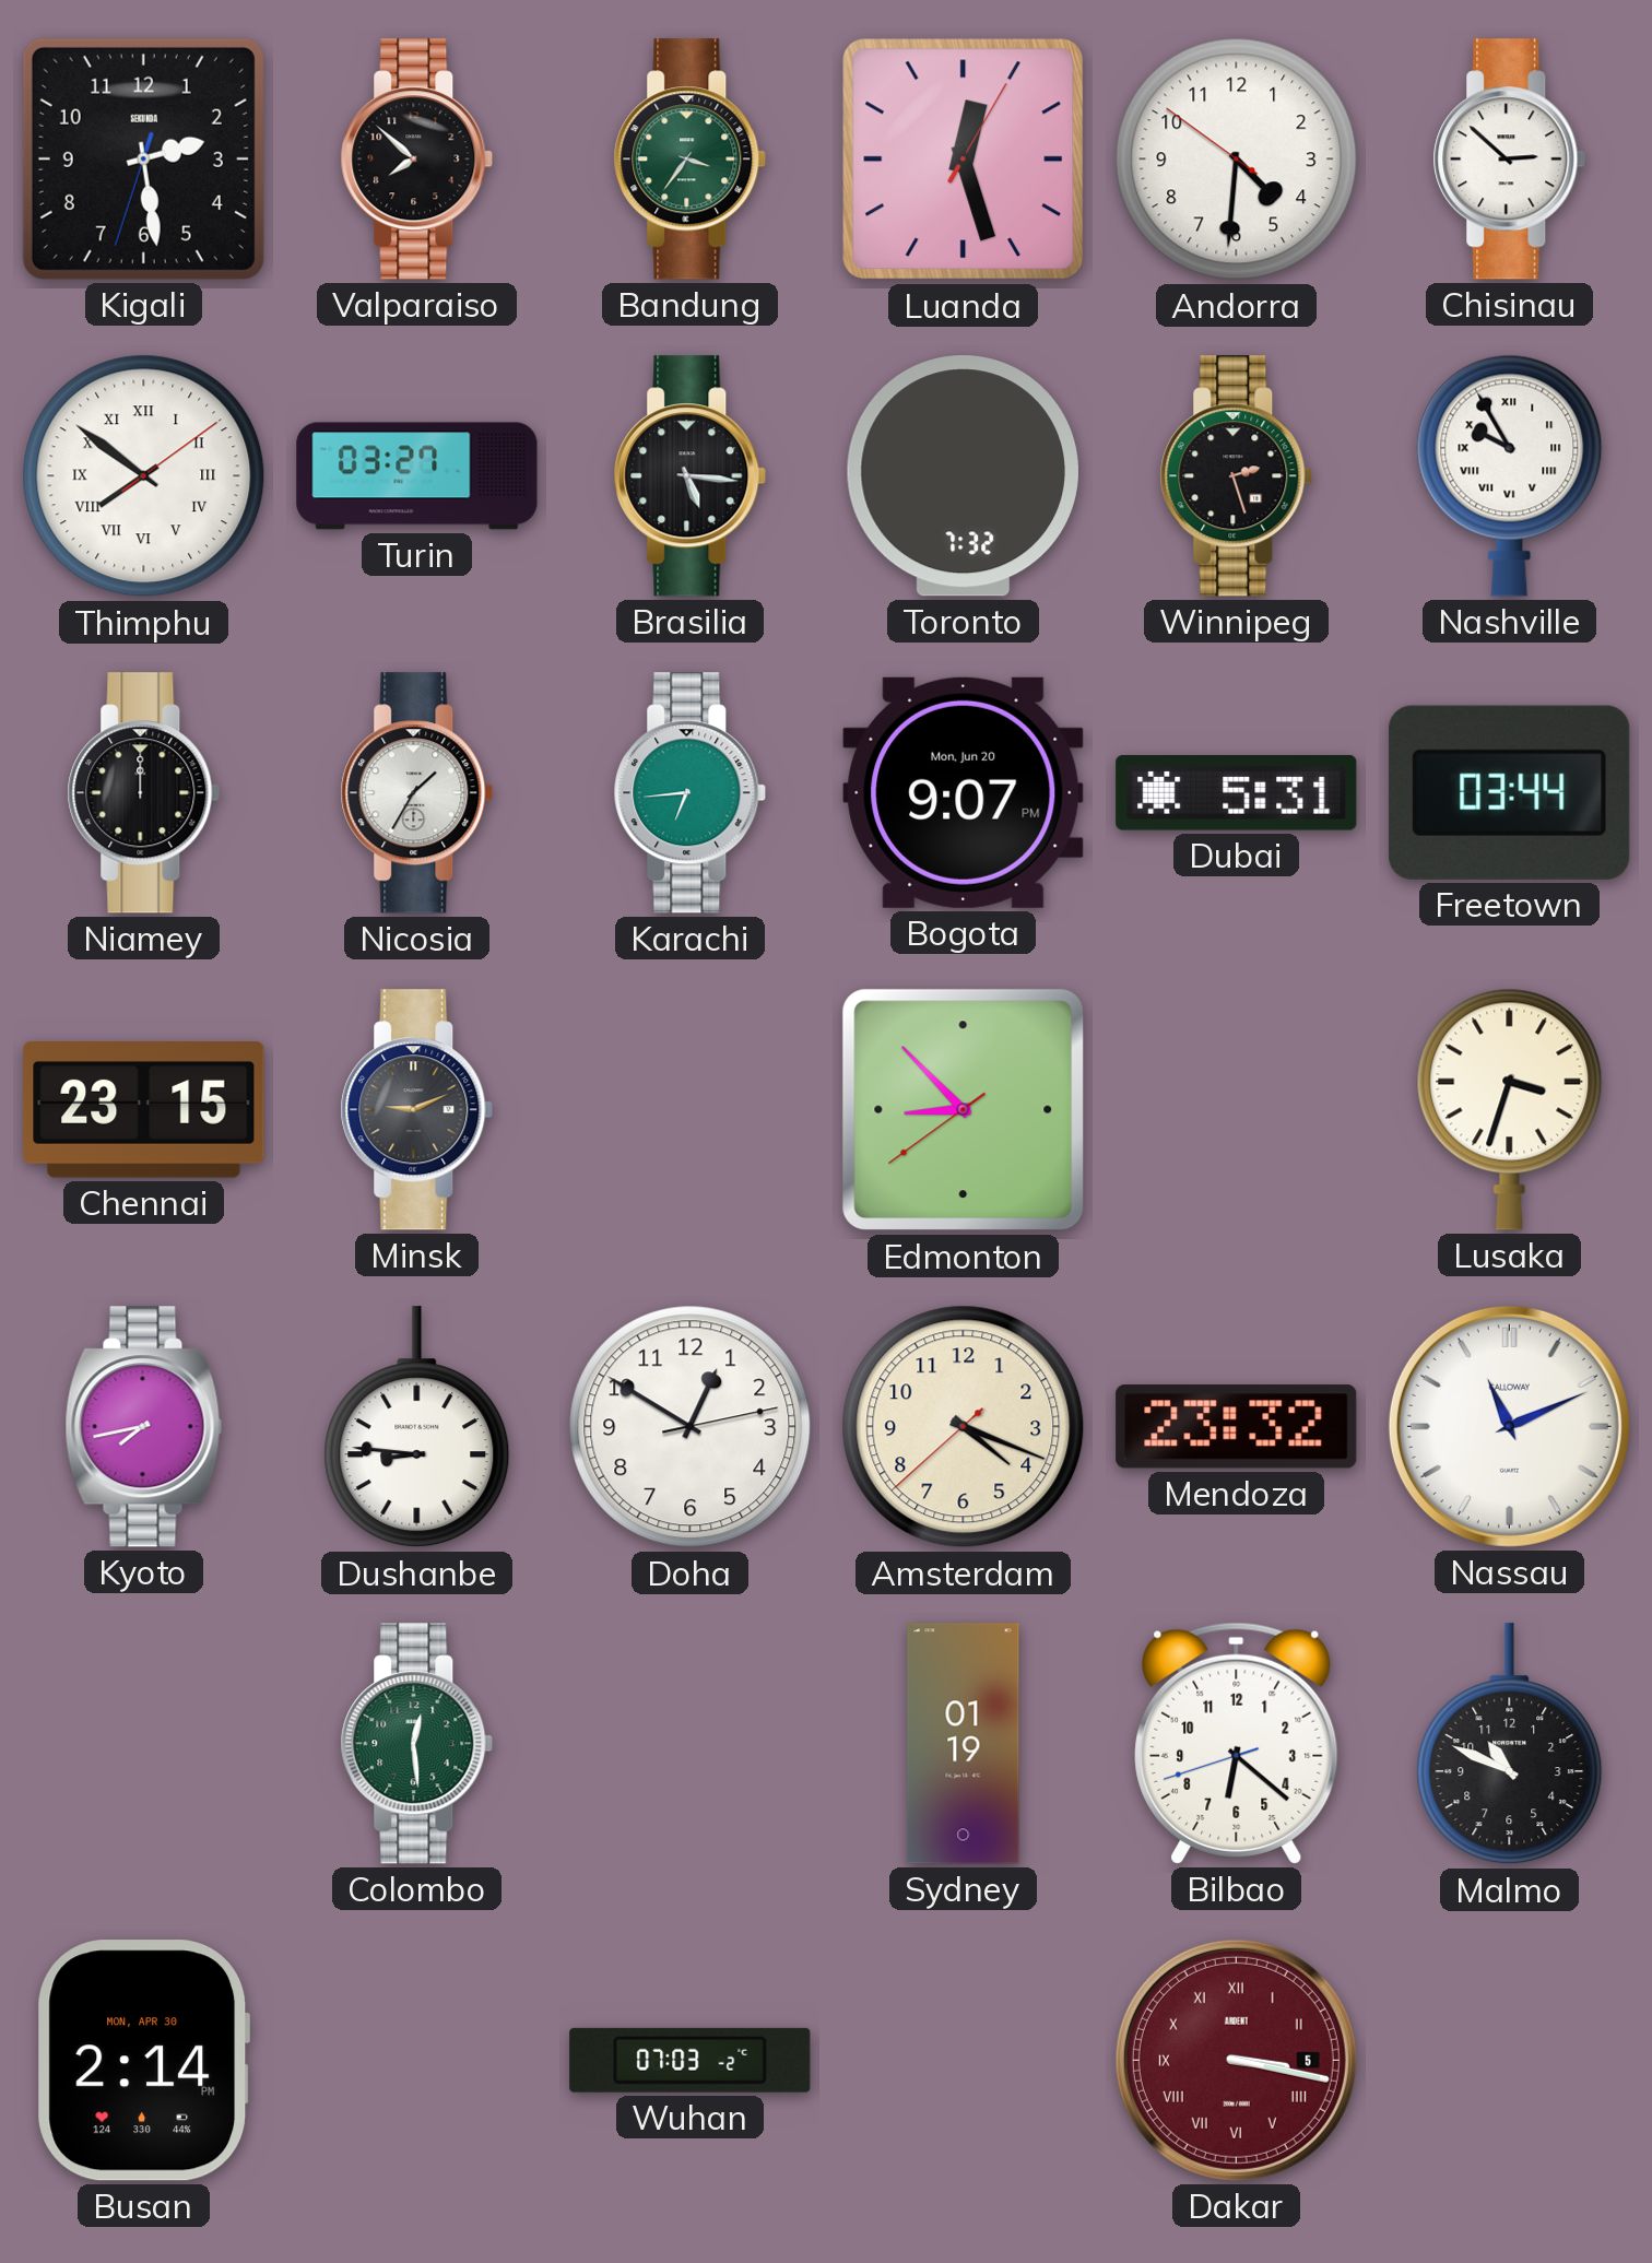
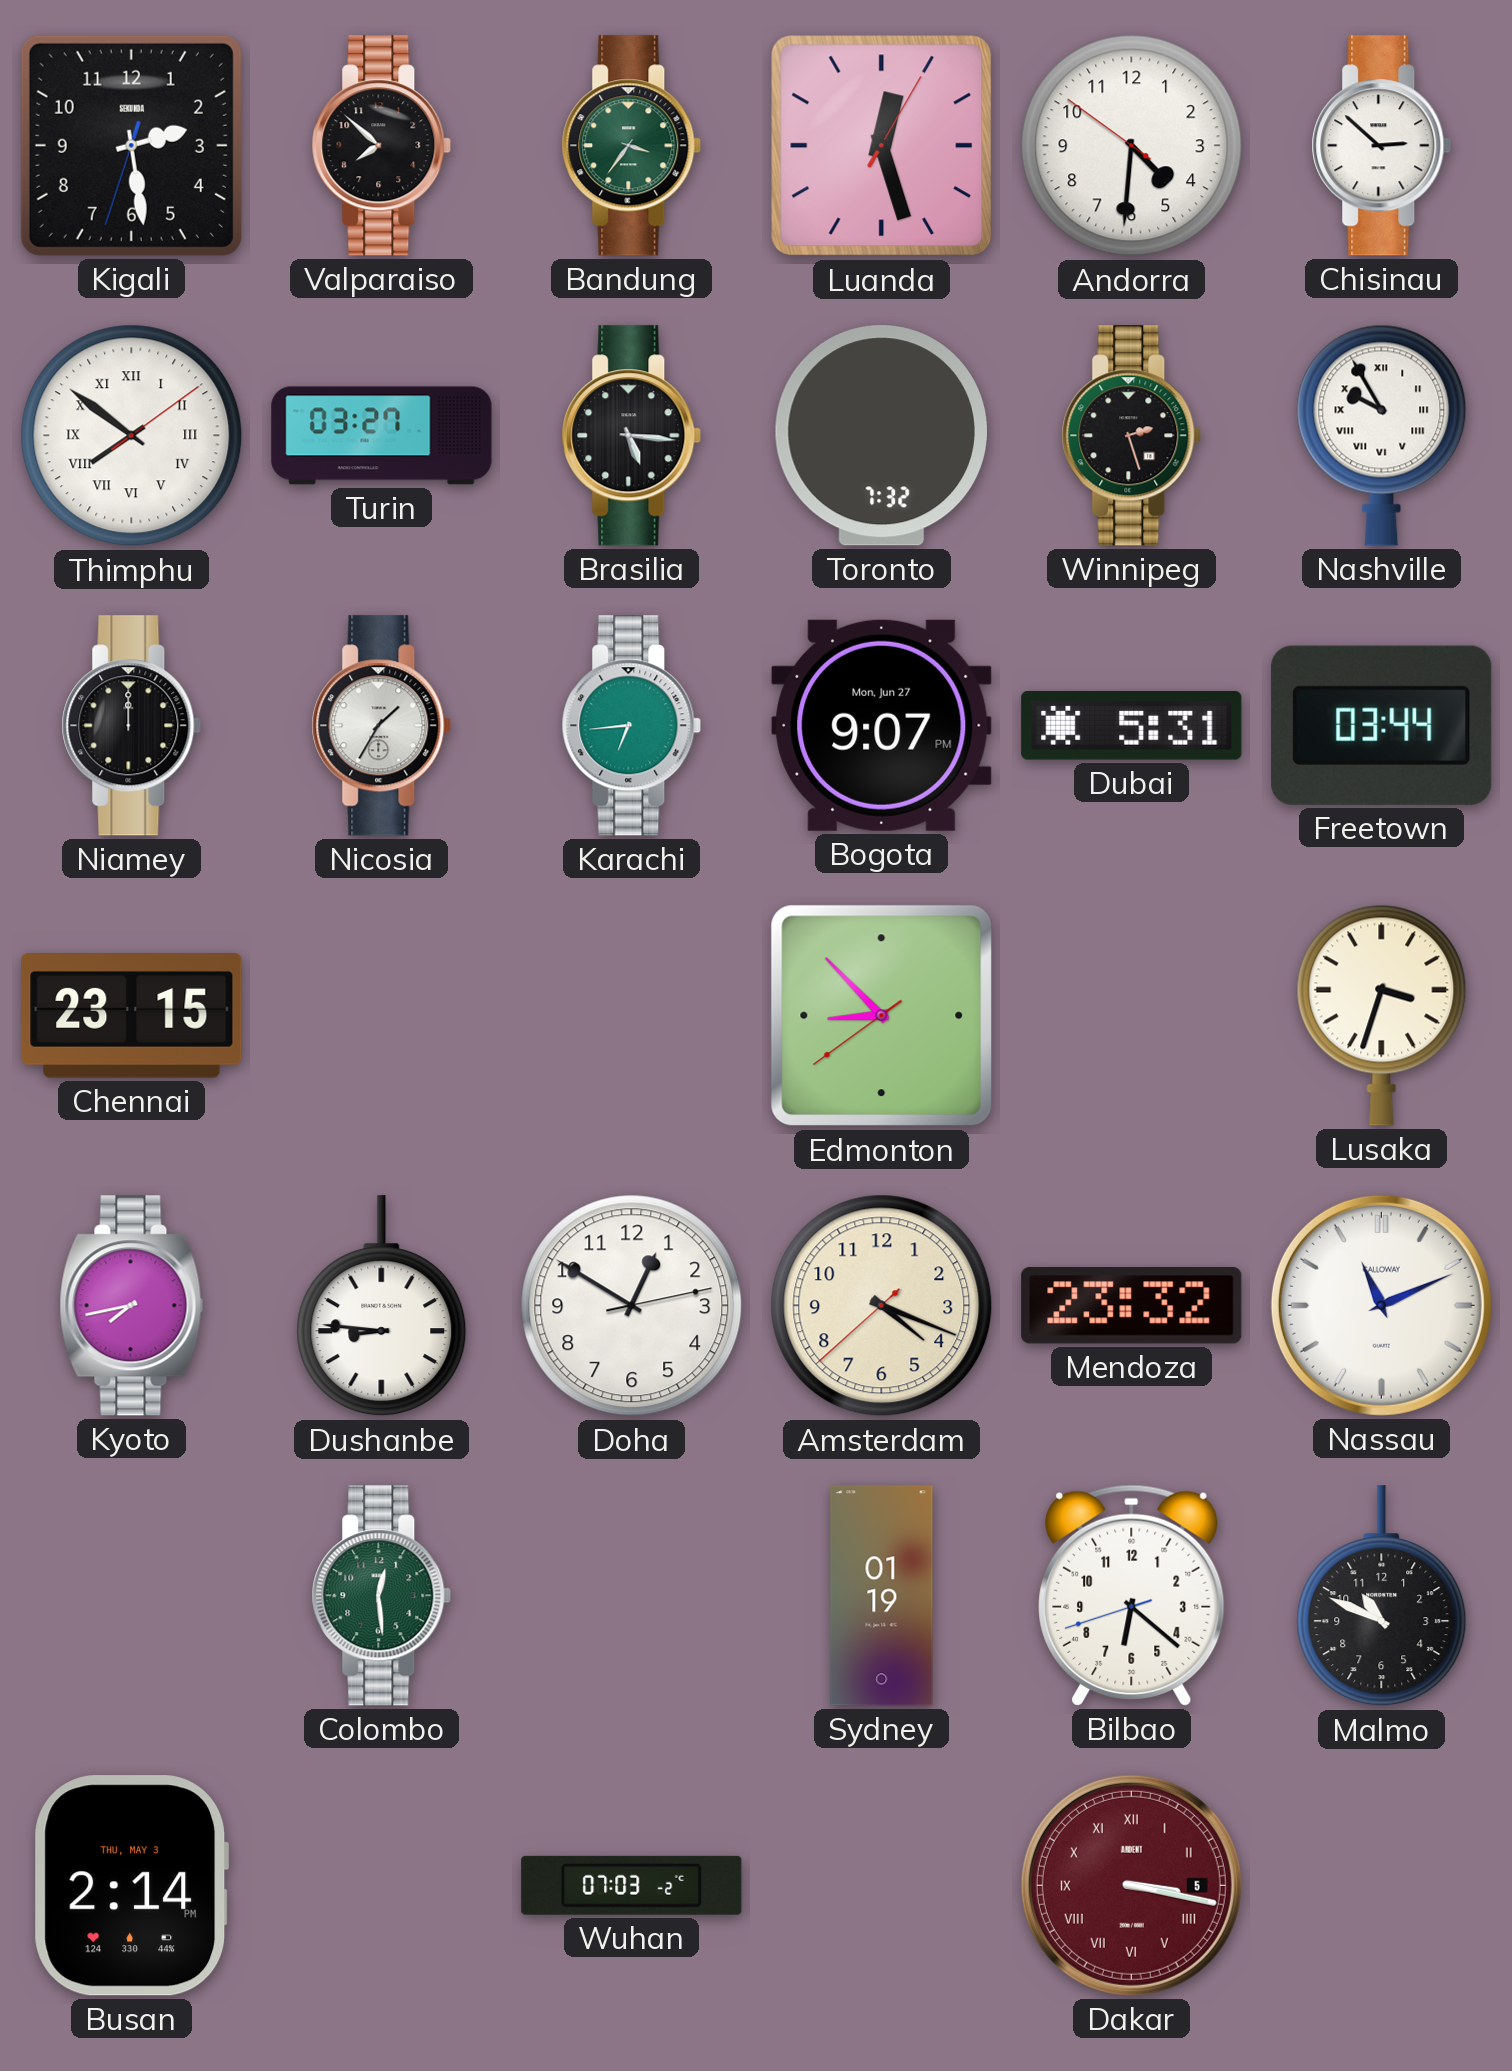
Bogota date: Mon, Jun 20 -> Mon, Jun 27 (882, 725)
Minsk: 9:11 -> none (417, 1110)
Busan date: MON, APR 30 -> THU, MAY 3 (132, 1886)
